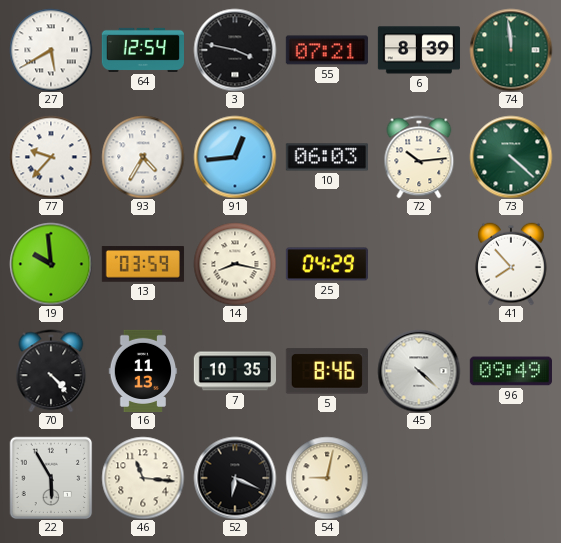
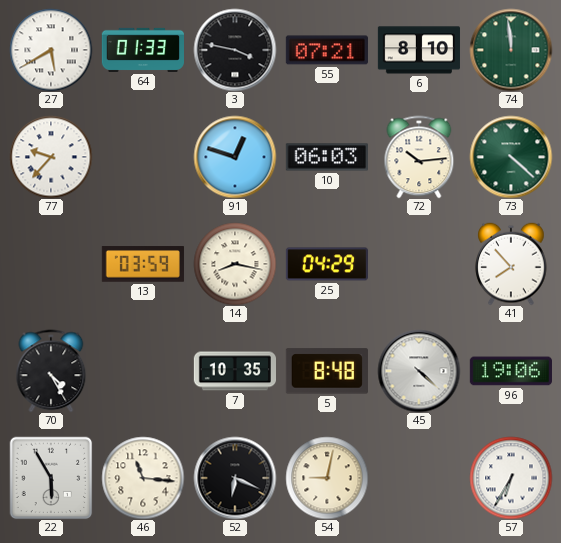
64: 12:54 -> 01:33 (142, 50)
6: 8:39 -> 8:10 (418, 50)
93: 4:35 -> none (143, 157)
91: 12:44 -> 12:48 (235, 157)
19: 9:59 -> none (51, 264)
70: 4:23 -> 4:25 (51, 371)
16: 11:13 -> none (143, 370)
5: 8:46 -> 8:48 (327, 371)
96: 09:49 -> 19:06 (511, 371)
57: none -> 6:35 (511, 478)
